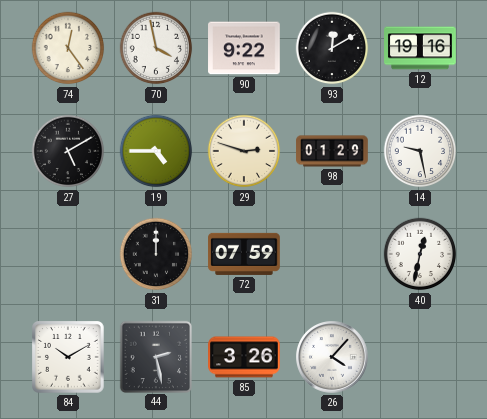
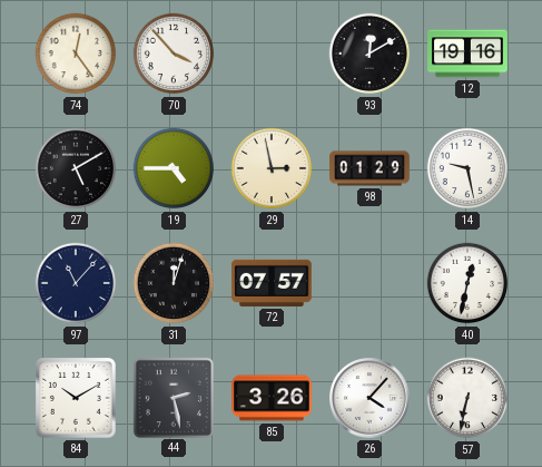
70: 3:58 -> 3:53 (174, 53)
90: 9:22 -> none (244, 48)
29: 2:48 -> 2:58 (272, 168)
97: none -> 11:07 (76, 283)
31: 12:00 -> 12:03 (174, 283)
72: 07:59 -> 07:57 (272, 283)
57: none -> 6:32 (467, 398)
